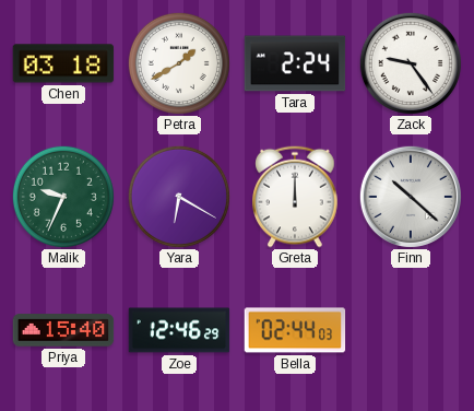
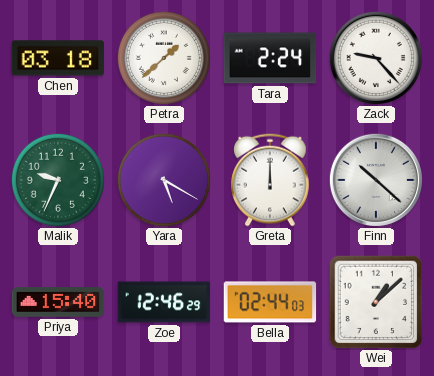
Petra: 1:40 -> 1:38 (164, 58)
Zack: 9:24 -> 9:23 (376, 58)
Yara: 6:20 -> 5:20 (164, 180)
Wei: none -> 1:08 (376, 302)
